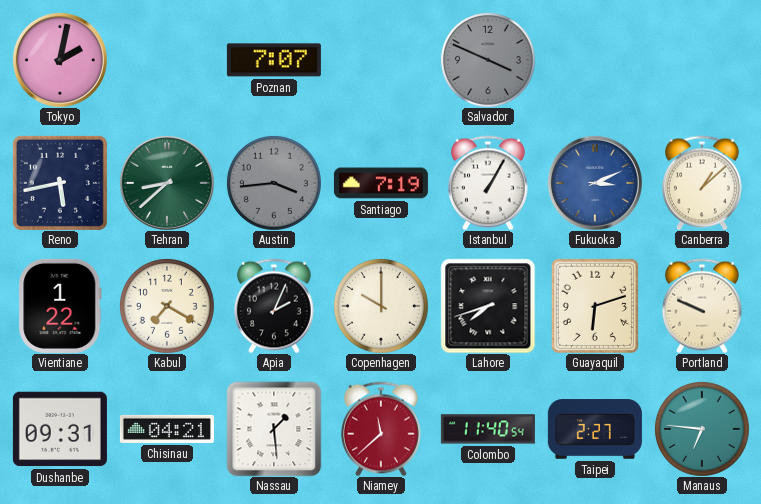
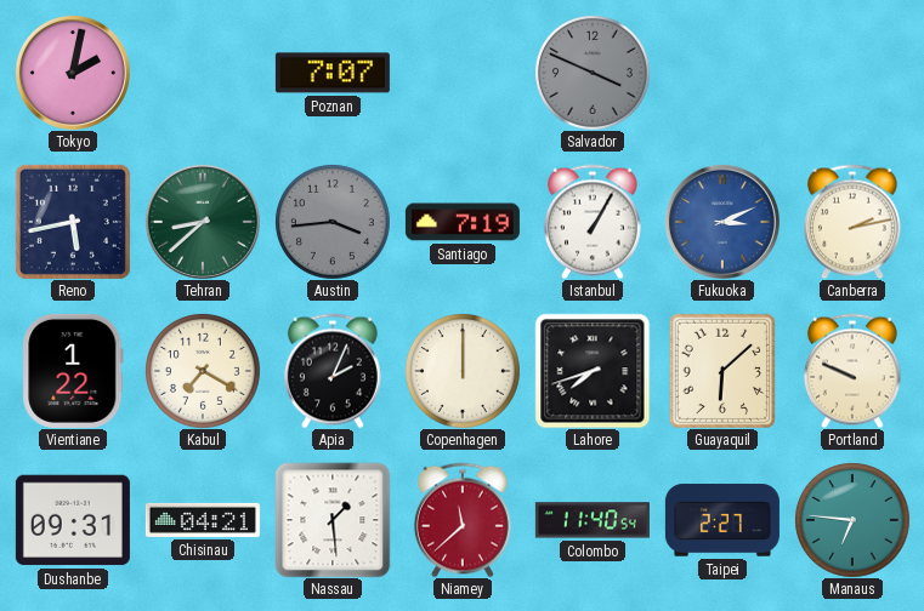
Canberra: 1:08 -> 2:13 (852, 222)
Copenhagen: 10:00 -> 12:00 (463, 371)
Guayaquil: 6:12 -> 6:08 (721, 370)
